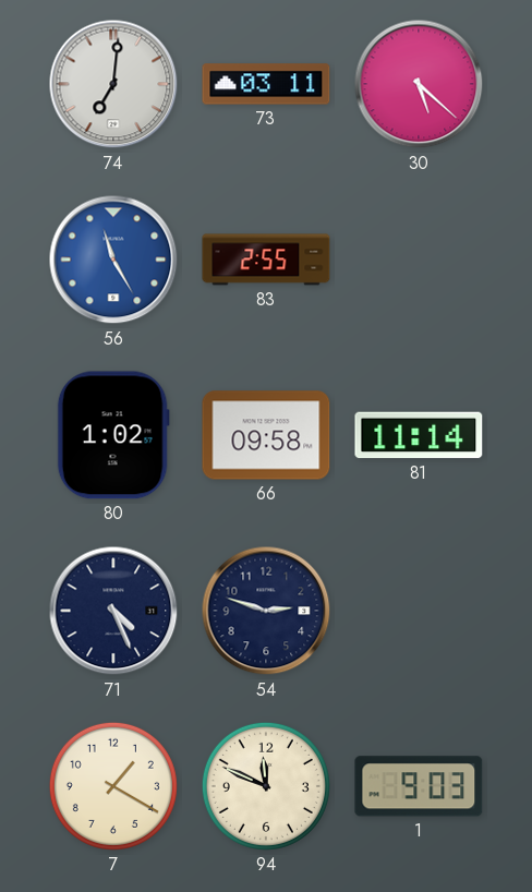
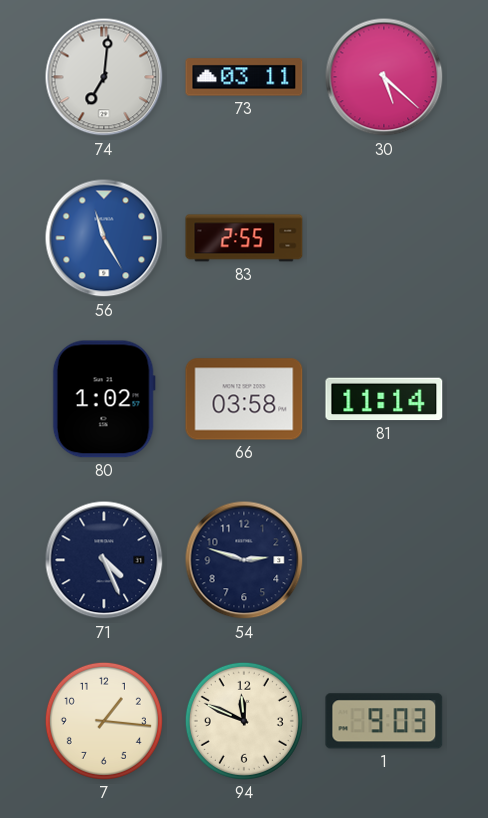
66: 09:58 -> 03:58 (244, 399)
7: 1:20 -> 1:16 (104, 721)
